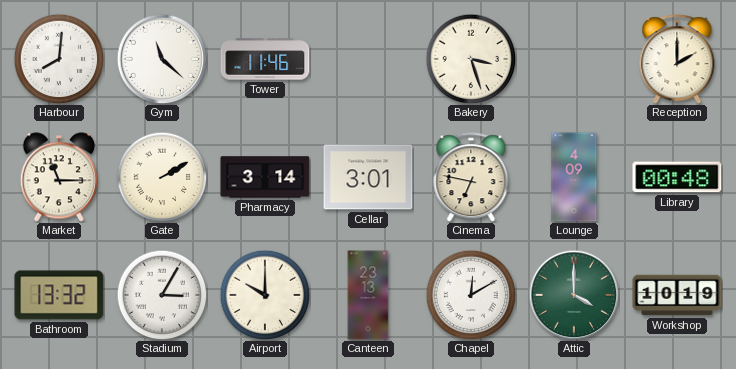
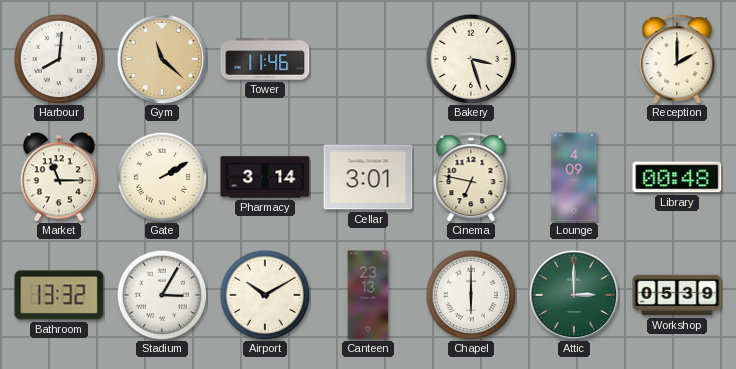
Gym dial: white -> champagne (162, 59)
Airport: 10:00 -> 10:10 (265, 295)
Chapel: 12:10 -> 6:00 (471, 295)
Attic: 4:00 -> 3:00 (574, 295)
Workshop: 10:19 -> 05:39 (677, 295)
